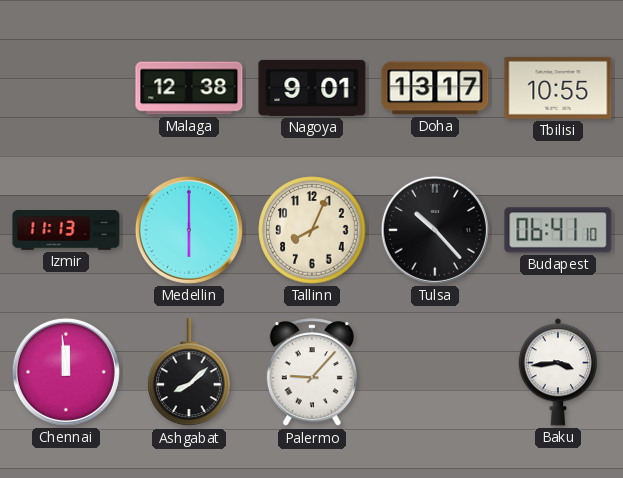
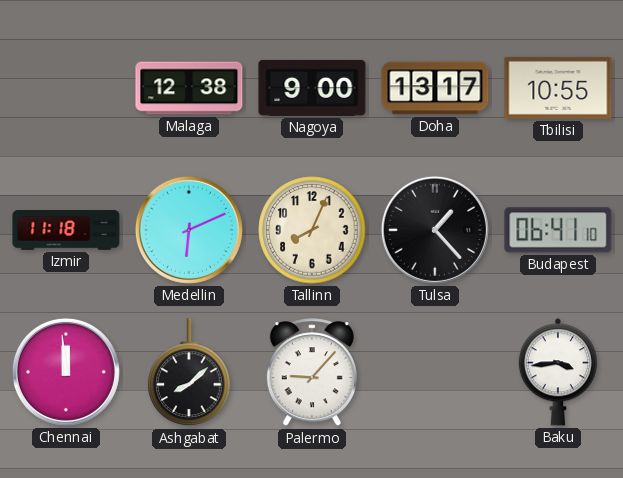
Nagoya: 9:01 -> 9:00 (312, 88)
Izmir: 11:13 -> 11:18 (66, 230)
Medellin: 6:00 -> 6:11 (189, 230)
Tulsa: 10:23 -> 1:23 (435, 230)
